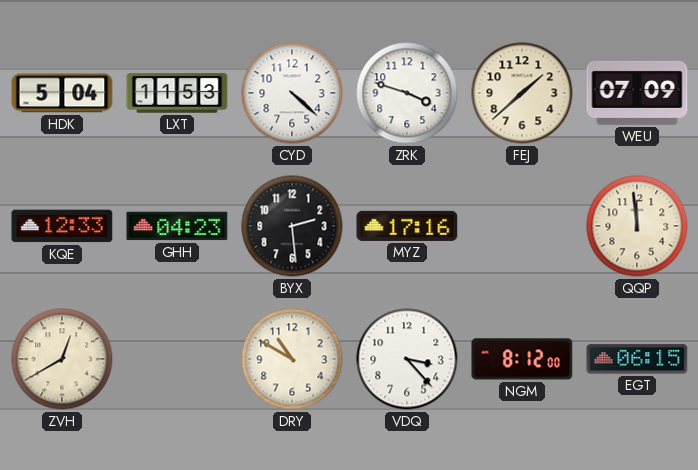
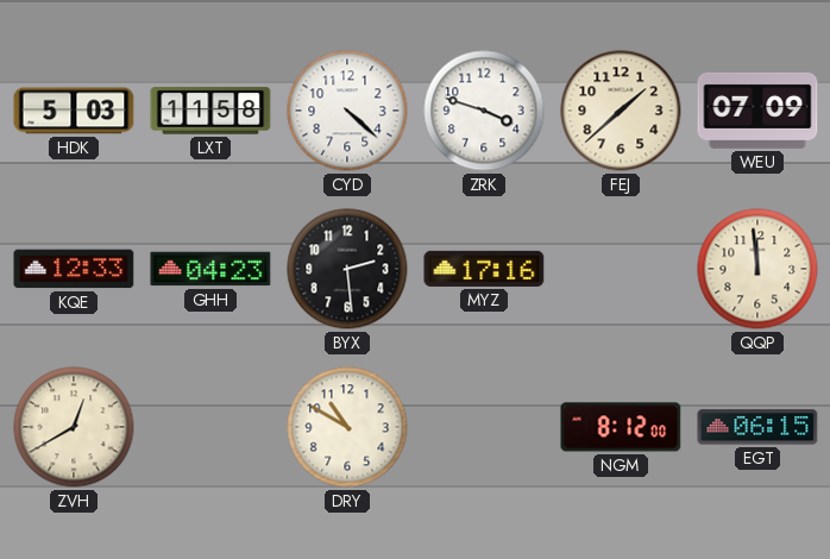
HDK: 5:04 -> 5:03 (74, 111)
LXT: 11:53 -> 11:58 (210, 111)
VDQ: 3:23 -> none (407, 359)
